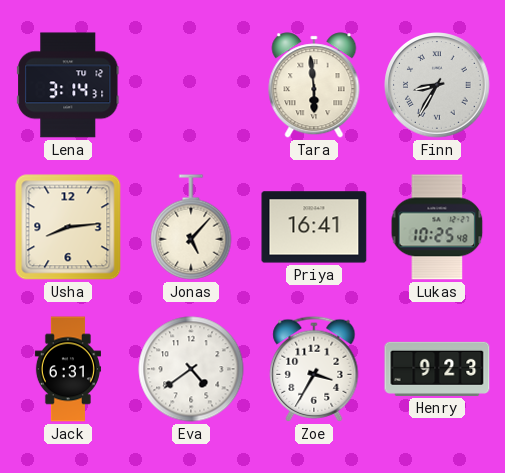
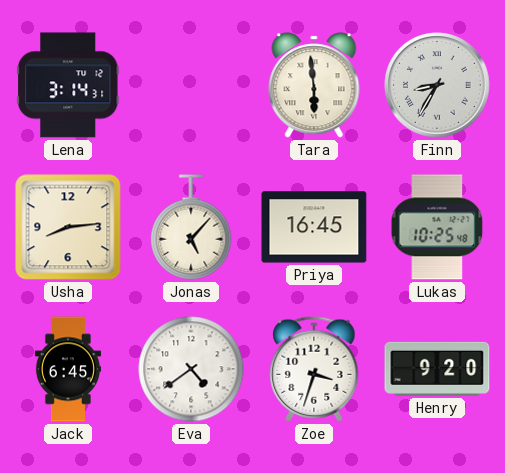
Priya: 16:41 -> 16:45 (314, 227)
Jack: 6:31 -> 6:45 (68, 369)
Zoe: 3:35 -> 3:33 (314, 369)
Henry: 9:23 -> 9:20 (437, 369)
